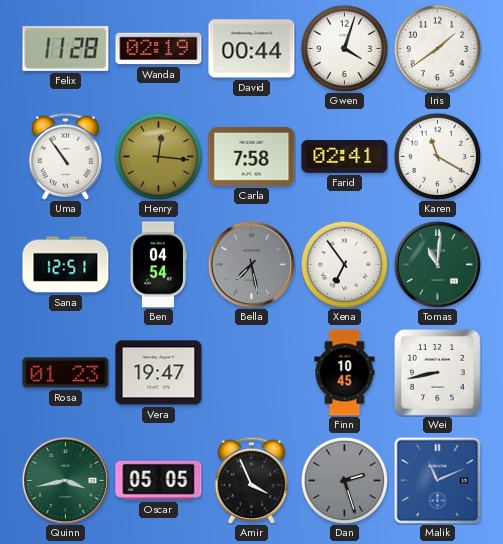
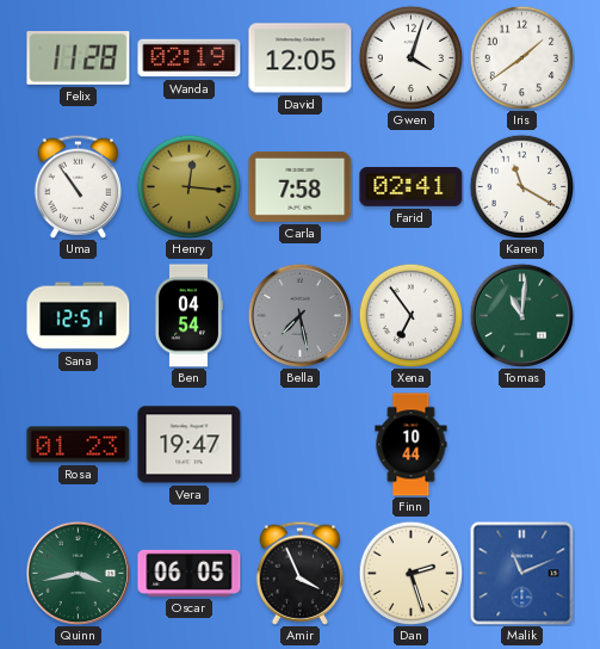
David: 00:44 -> 12:05 (301, 58)
Finn: 10:45 -> 10:44 (412, 445)
Wei: 8:43 -> none (437, 372)
Oscar: 05:05 -> 06:05 (190, 573)
Dan dial: grey -> cream (410, 573)
